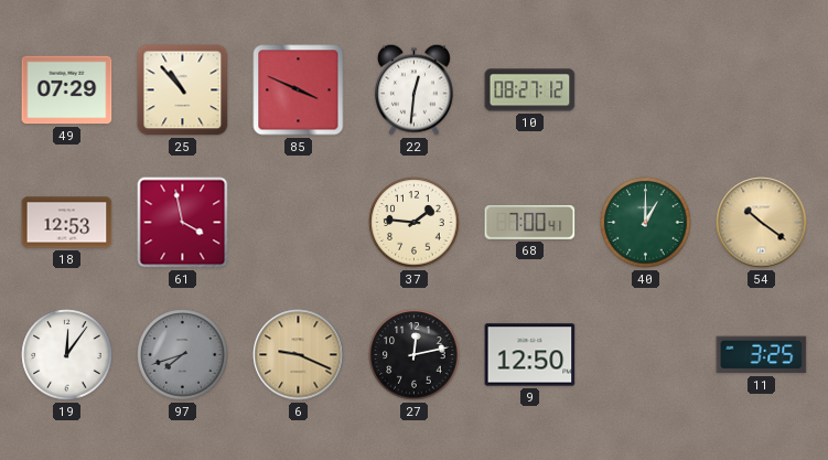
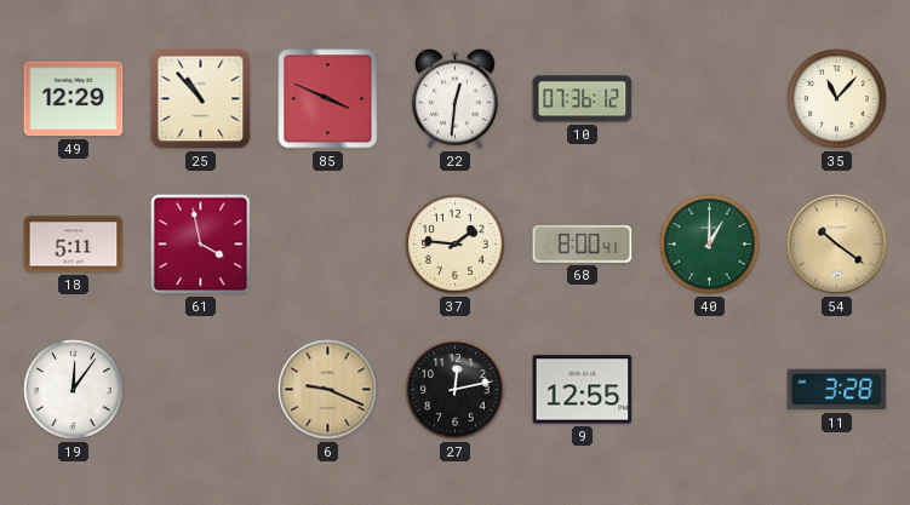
49: 07:29 -> 12:29 (74, 99)
10: 08:27 -> 07:36 (583, 99)
35: none -> 11:07 (837, 99)
18: 12:53 -> 5:11 (74, 245)
68: 7:00 -> 8:00 (583, 243)
97: 7:42 -> none (183, 355)
9: 12:50 -> 12:55 (583, 390)
11: 3:25 -> 3:28 (837, 390)
